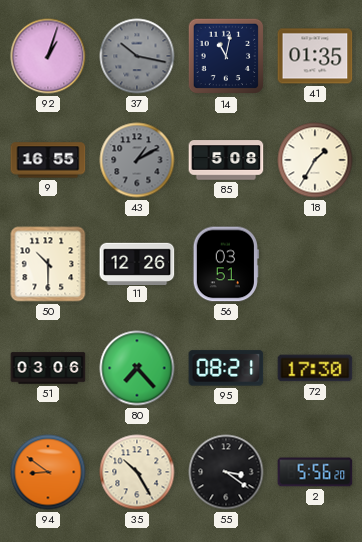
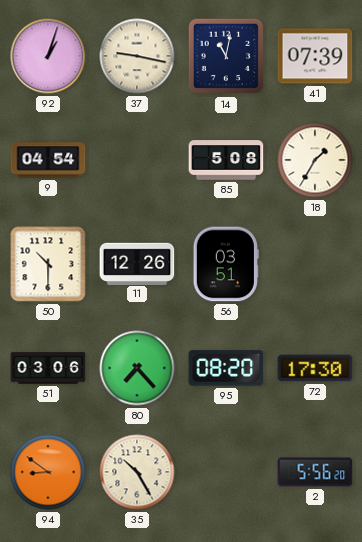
37: 10:17 -> 9:17 (137, 56)
37 dial: grey -> cream (137, 56)
41: 01:35 -> 07:39 (315, 56)
9: 16:55 -> 04:54 (48, 160)
43: 1:10 -> none (137, 160)
95: 08:21 -> 08:20 (226, 368)
55: 3:21 -> none (226, 472)
